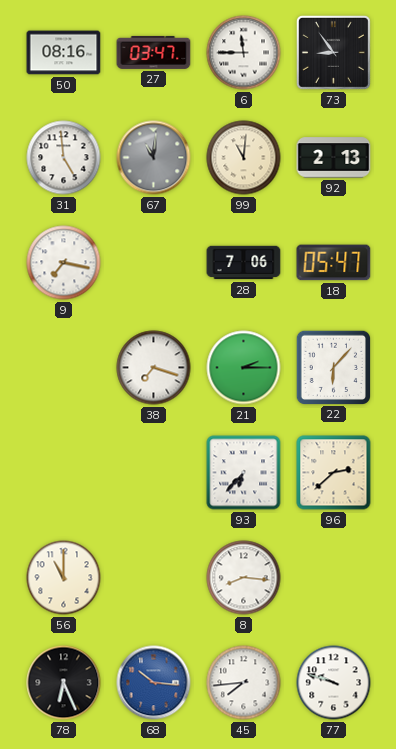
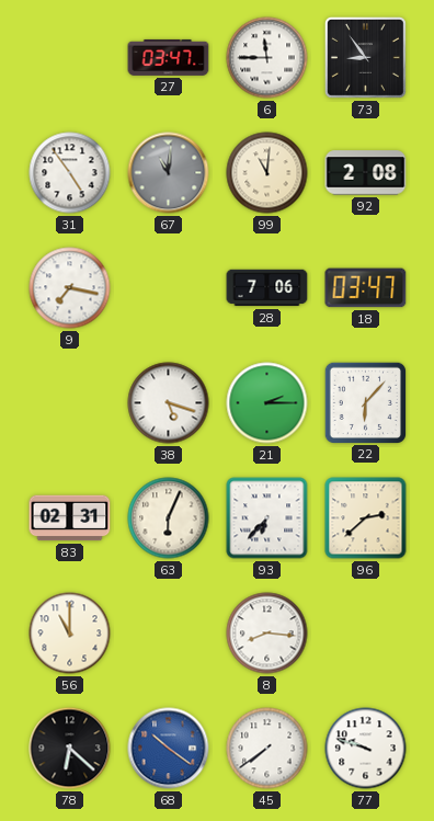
50: 08:16 -> none (64, 53)
31: 4:59 -> 4:54 (70, 173)
92: 2:13 -> 2:08 (366, 173)
18: 05:47 -> 03:47 (366, 288)
38: 7:18 -> 5:18 (169, 403)
83: none -> 02:31 (70, 518)
63: none -> 6:04 (169, 518)
78: 6:26 -> 6:22 (70, 749)
68: 10:16 -> 10:21 (169, 749)
45: 7:44 -> 7:39 (267, 749)
